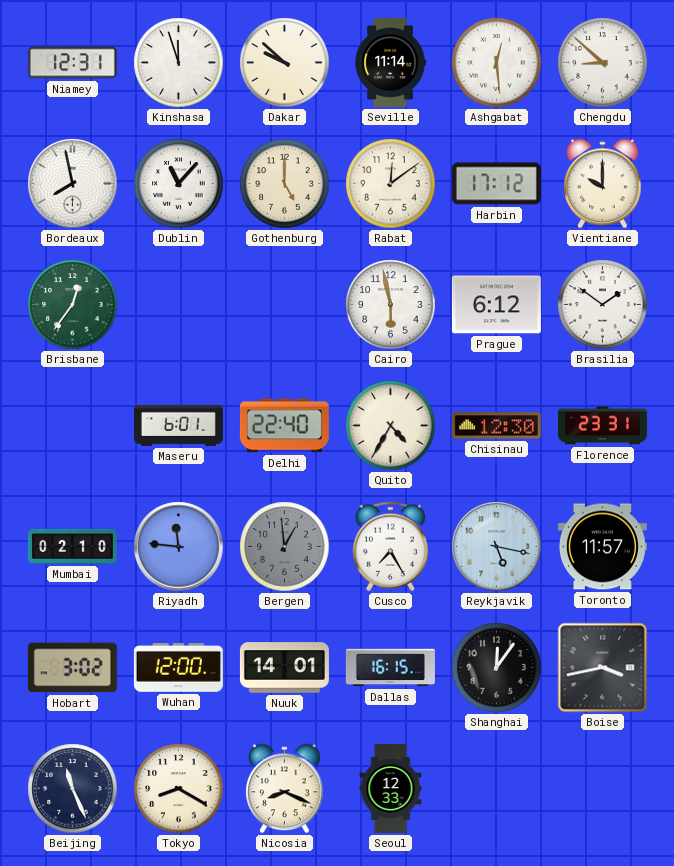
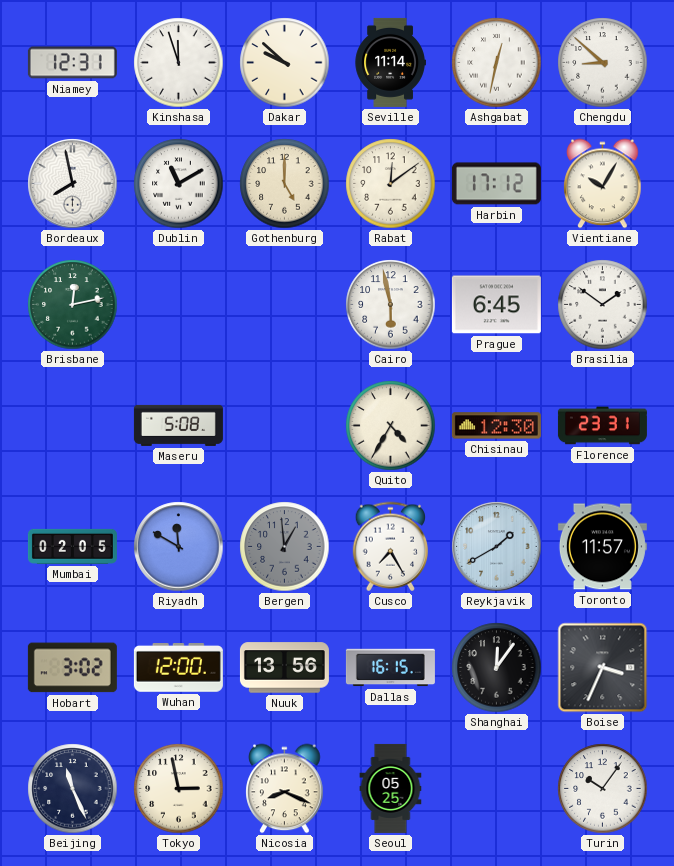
Ashgabat: 12:29 -> 12:32 (497, 63)
Dublin: 11:07 -> 11:10 (179, 184)
Vientiane: 10:00 -> 10:05 (603, 184)
Brisbane: 12:36 -> 12:13 (73, 305)
Prague: 6:12 -> 6:45 (496, 305)
Maseru: 6:01 -> 5:08 (178, 425)
Delhi: 22:40 -> none (284, 426)
Mumbai: 02:10 -> 02:05 (72, 546)
Riyadh: 11:46 -> 11:50 (179, 547)
Reykjavik: 5:17 -> 1:40 (497, 547)
Nuuk: 14:01 -> 13:56 (284, 668)
Boise: 3:43 -> 3:34 (603, 668)
Tokyo: 8:20 -> 2:58 (179, 789)
Seoul: 12:33 -> 05:25 (391, 788)
Turin: none -> 10:06 (603, 789)
